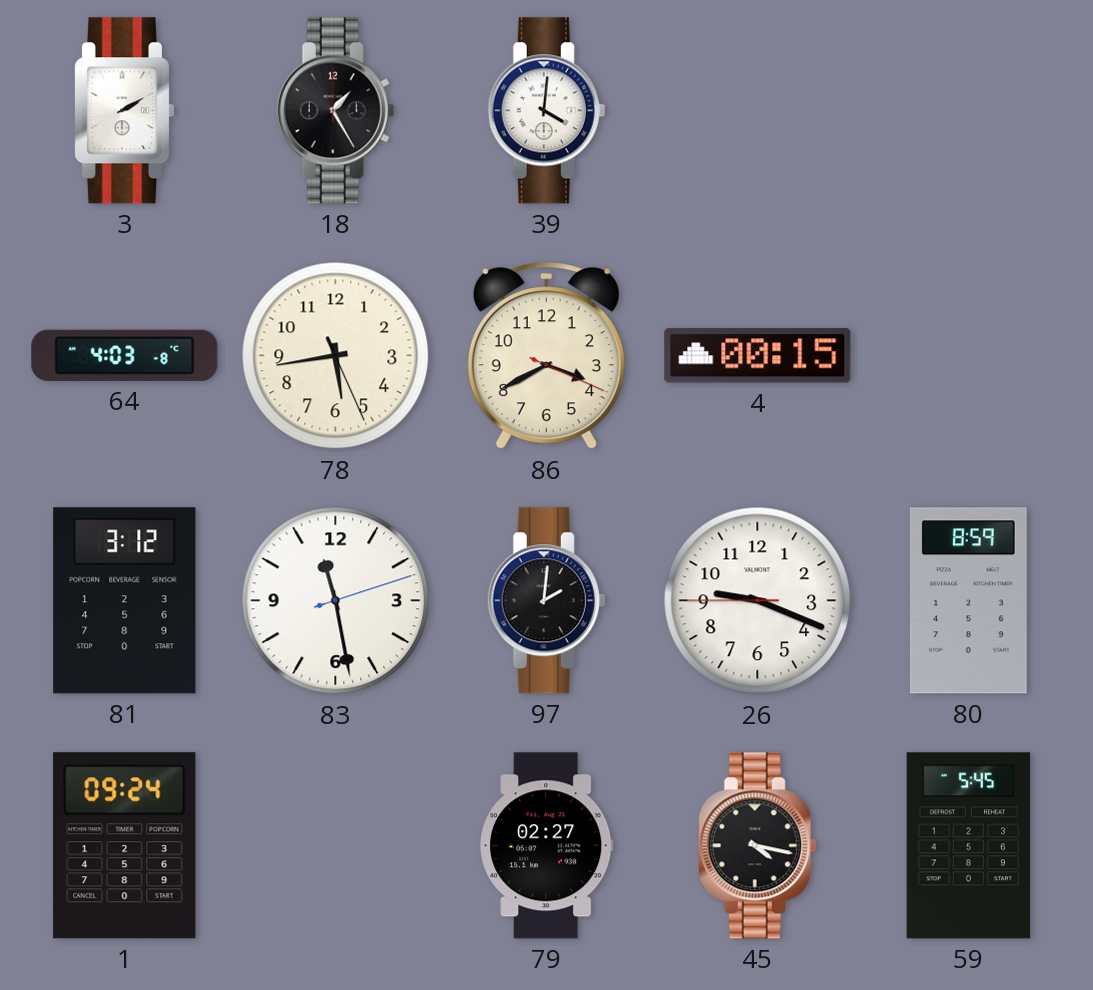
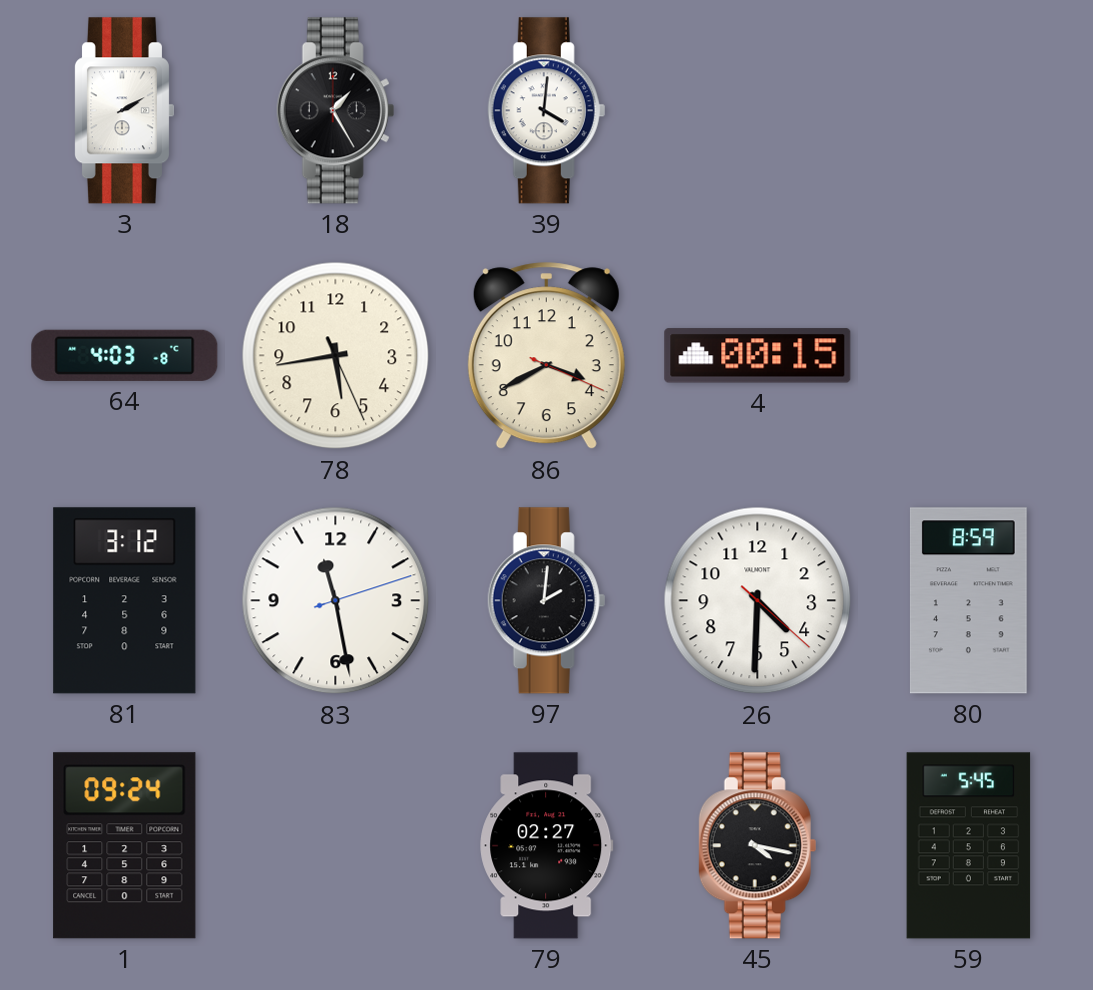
26: 9:18 -> 4:30 (758, 601)
